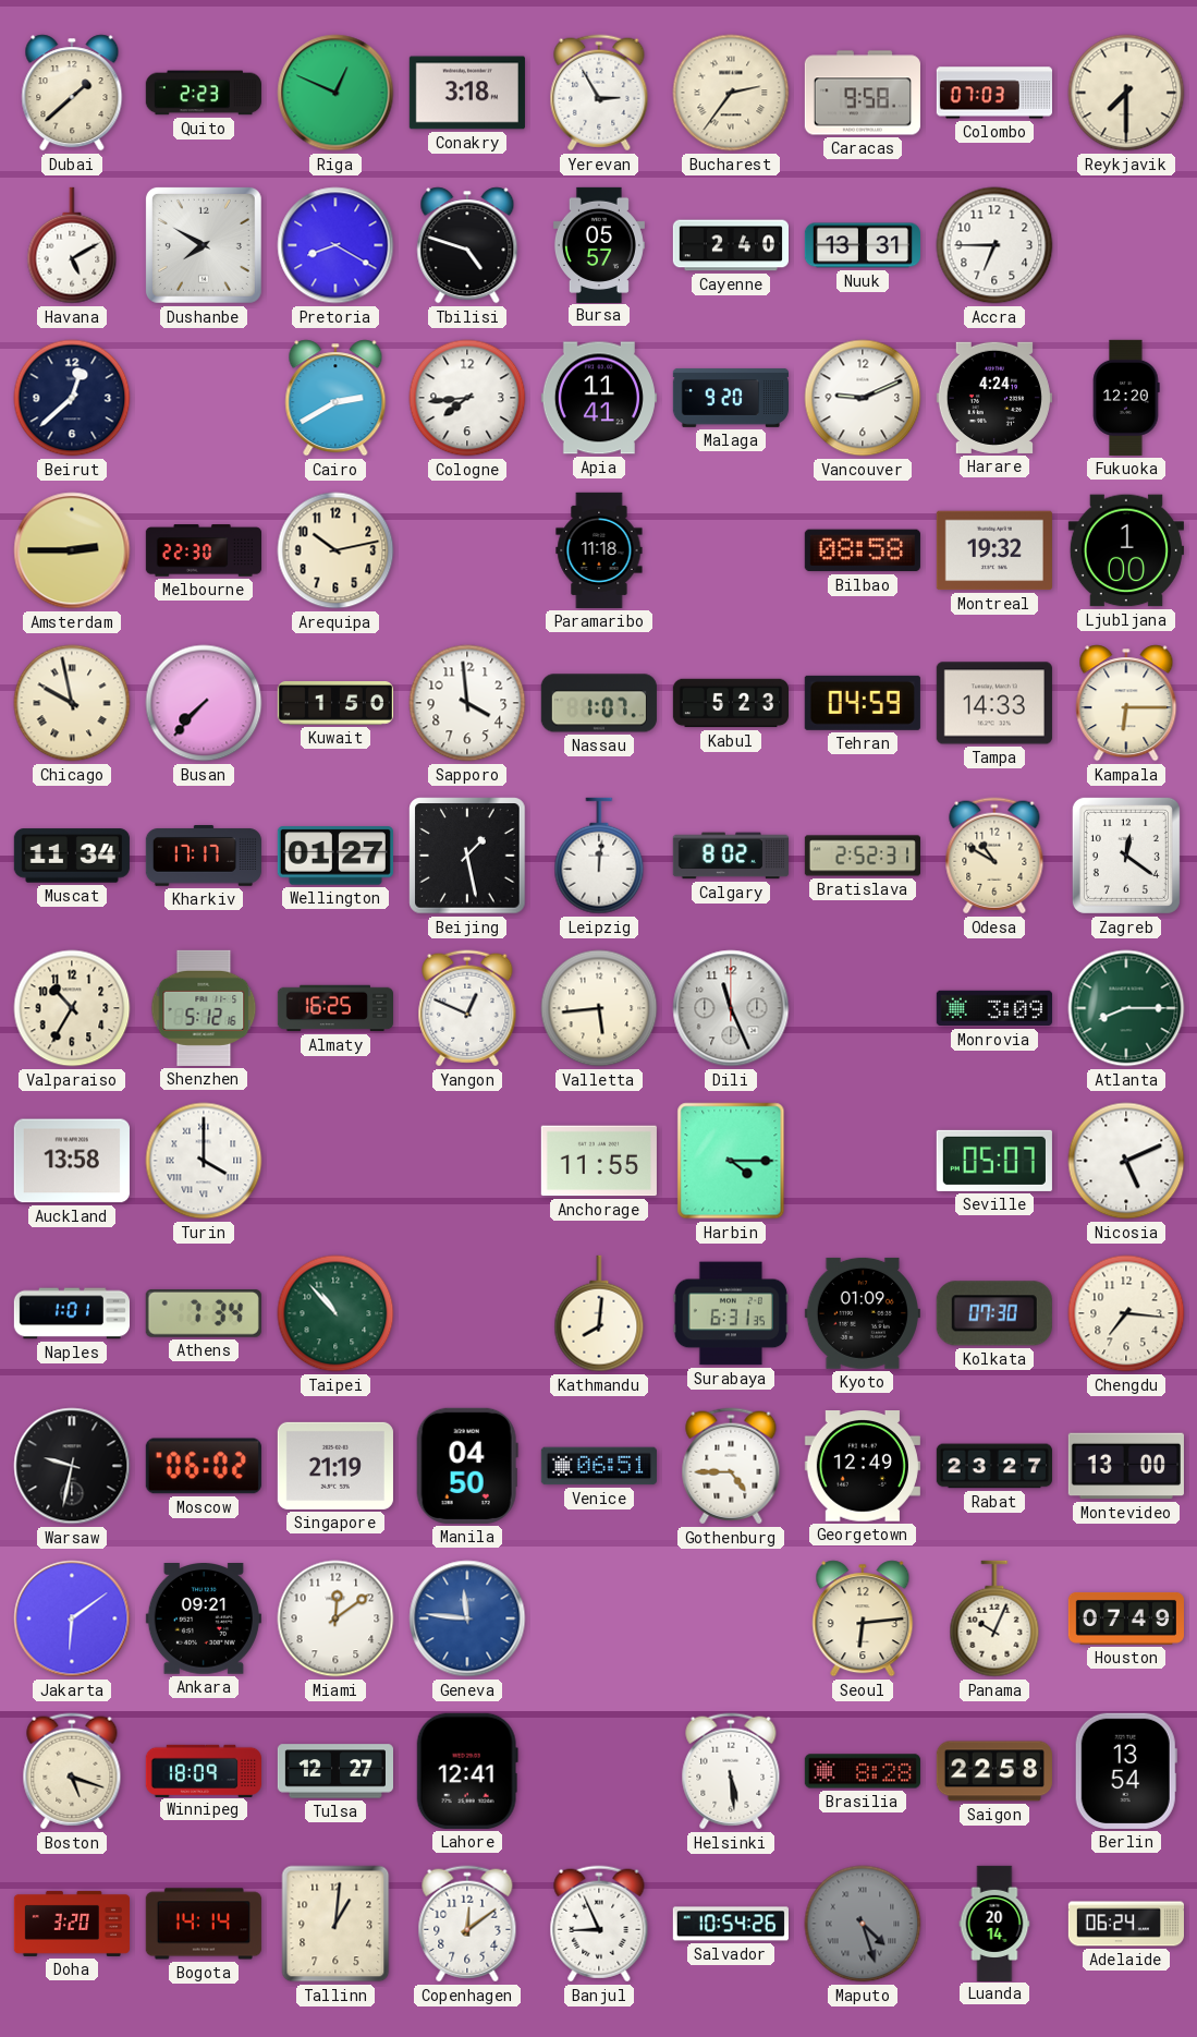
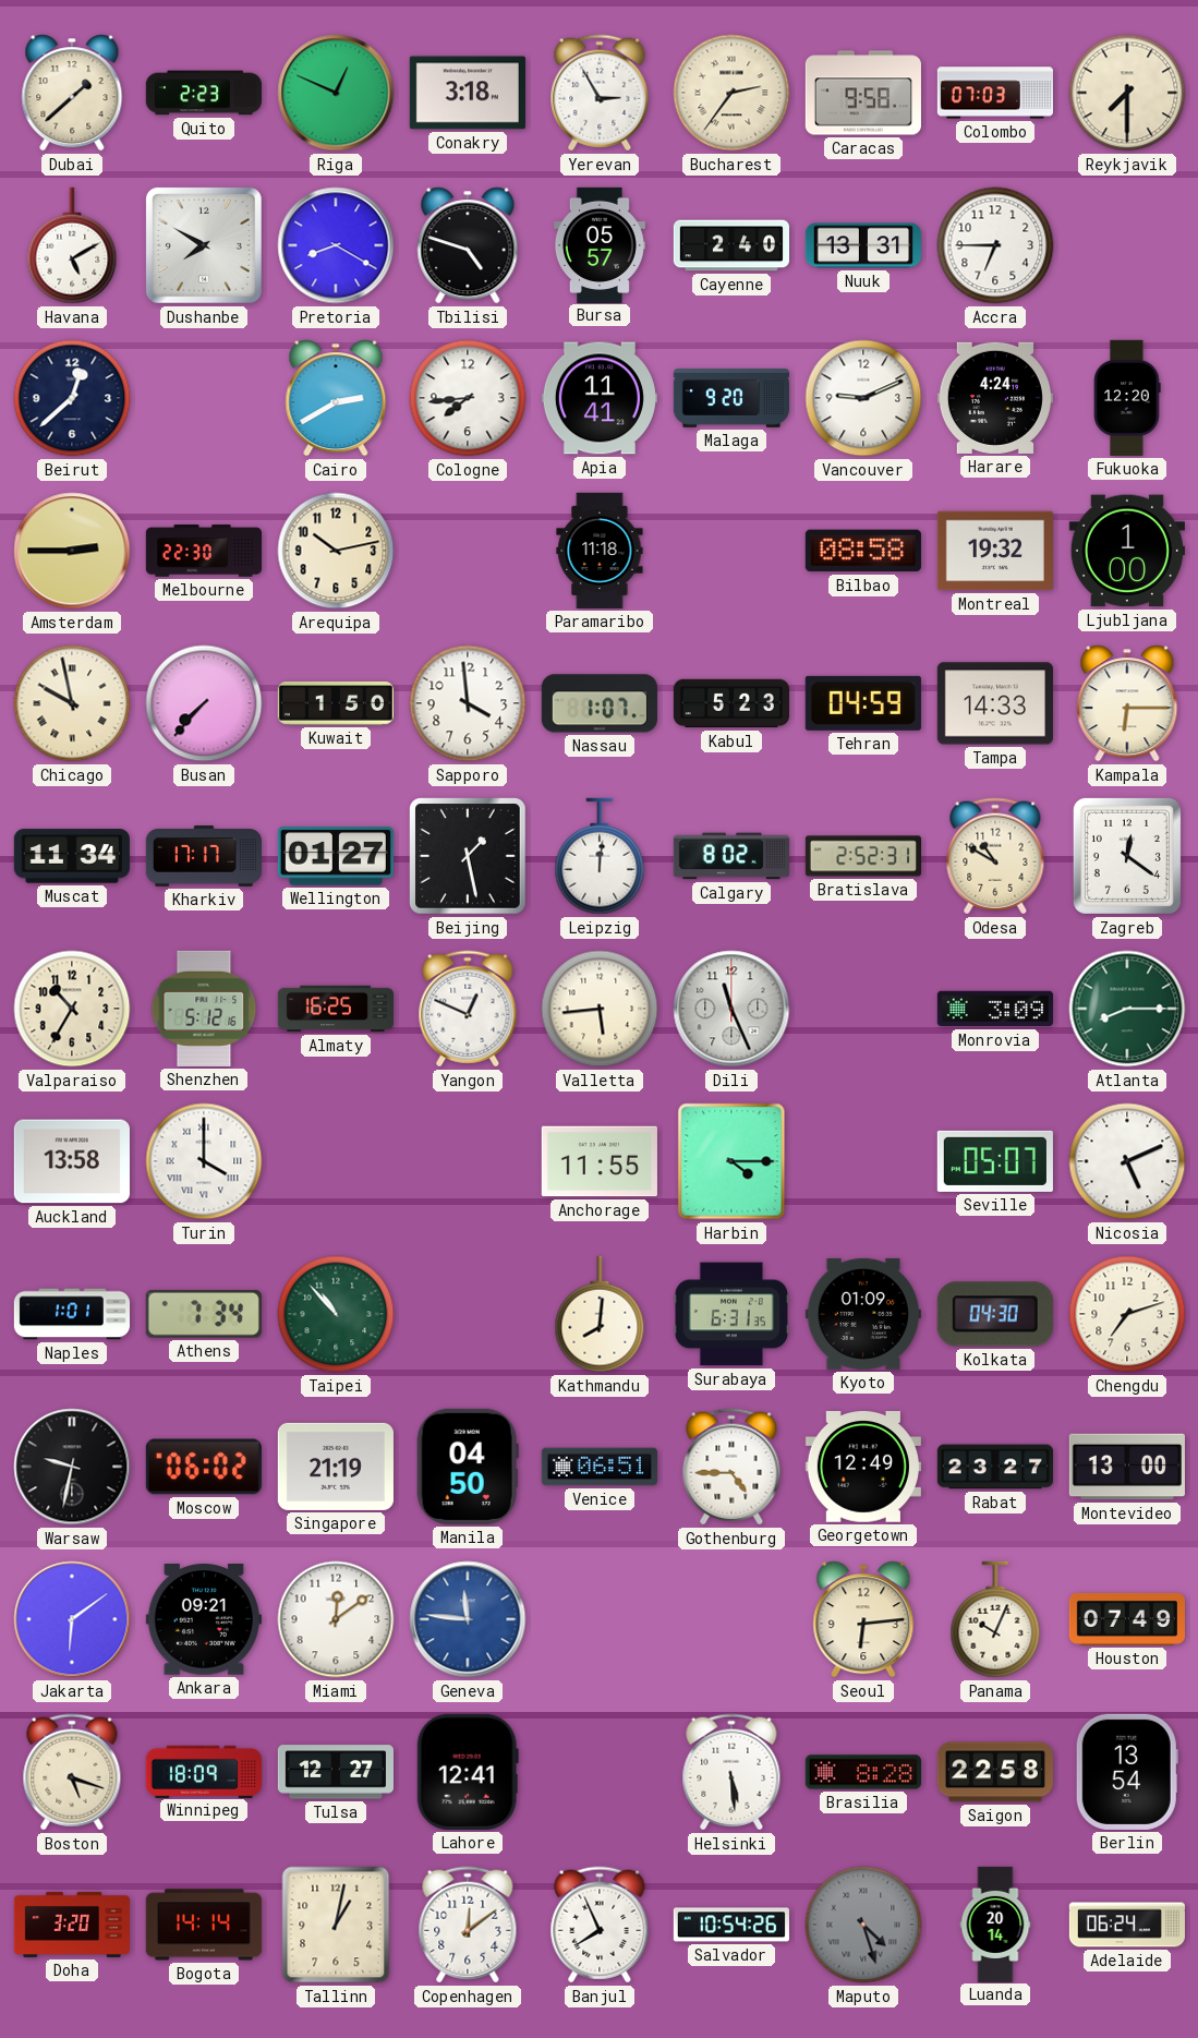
Kolkata: 07:30 -> 04:30 (995, 1314)
Chengdu: 7:16 -> 7:12 (1127, 1314)
Tallinn: 1:01 -> 1:02 (336, 1925)
Banjul: 8:56 -> 7:56 (600, 1925)
